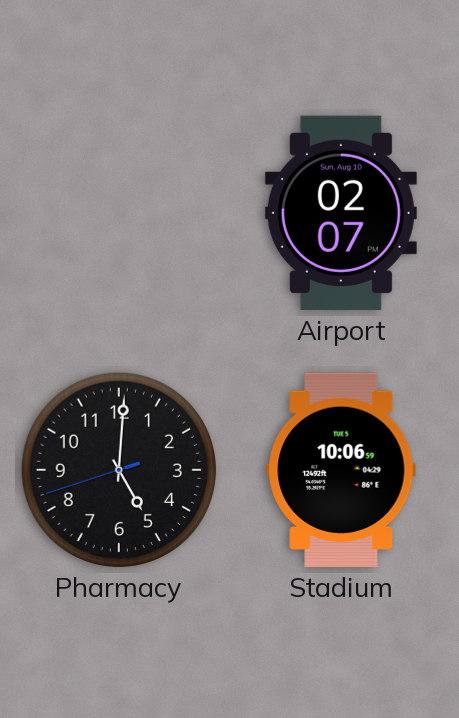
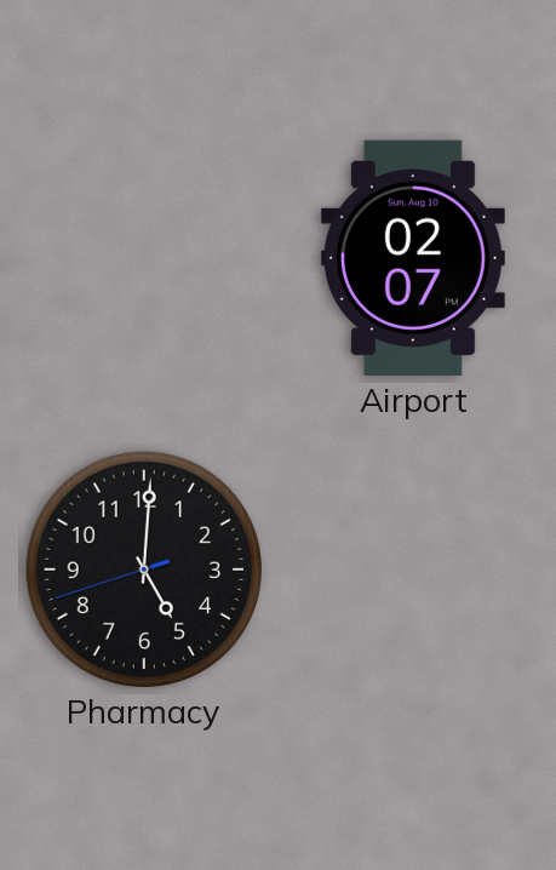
Stadium: 10:06 -> none (341, 470)
